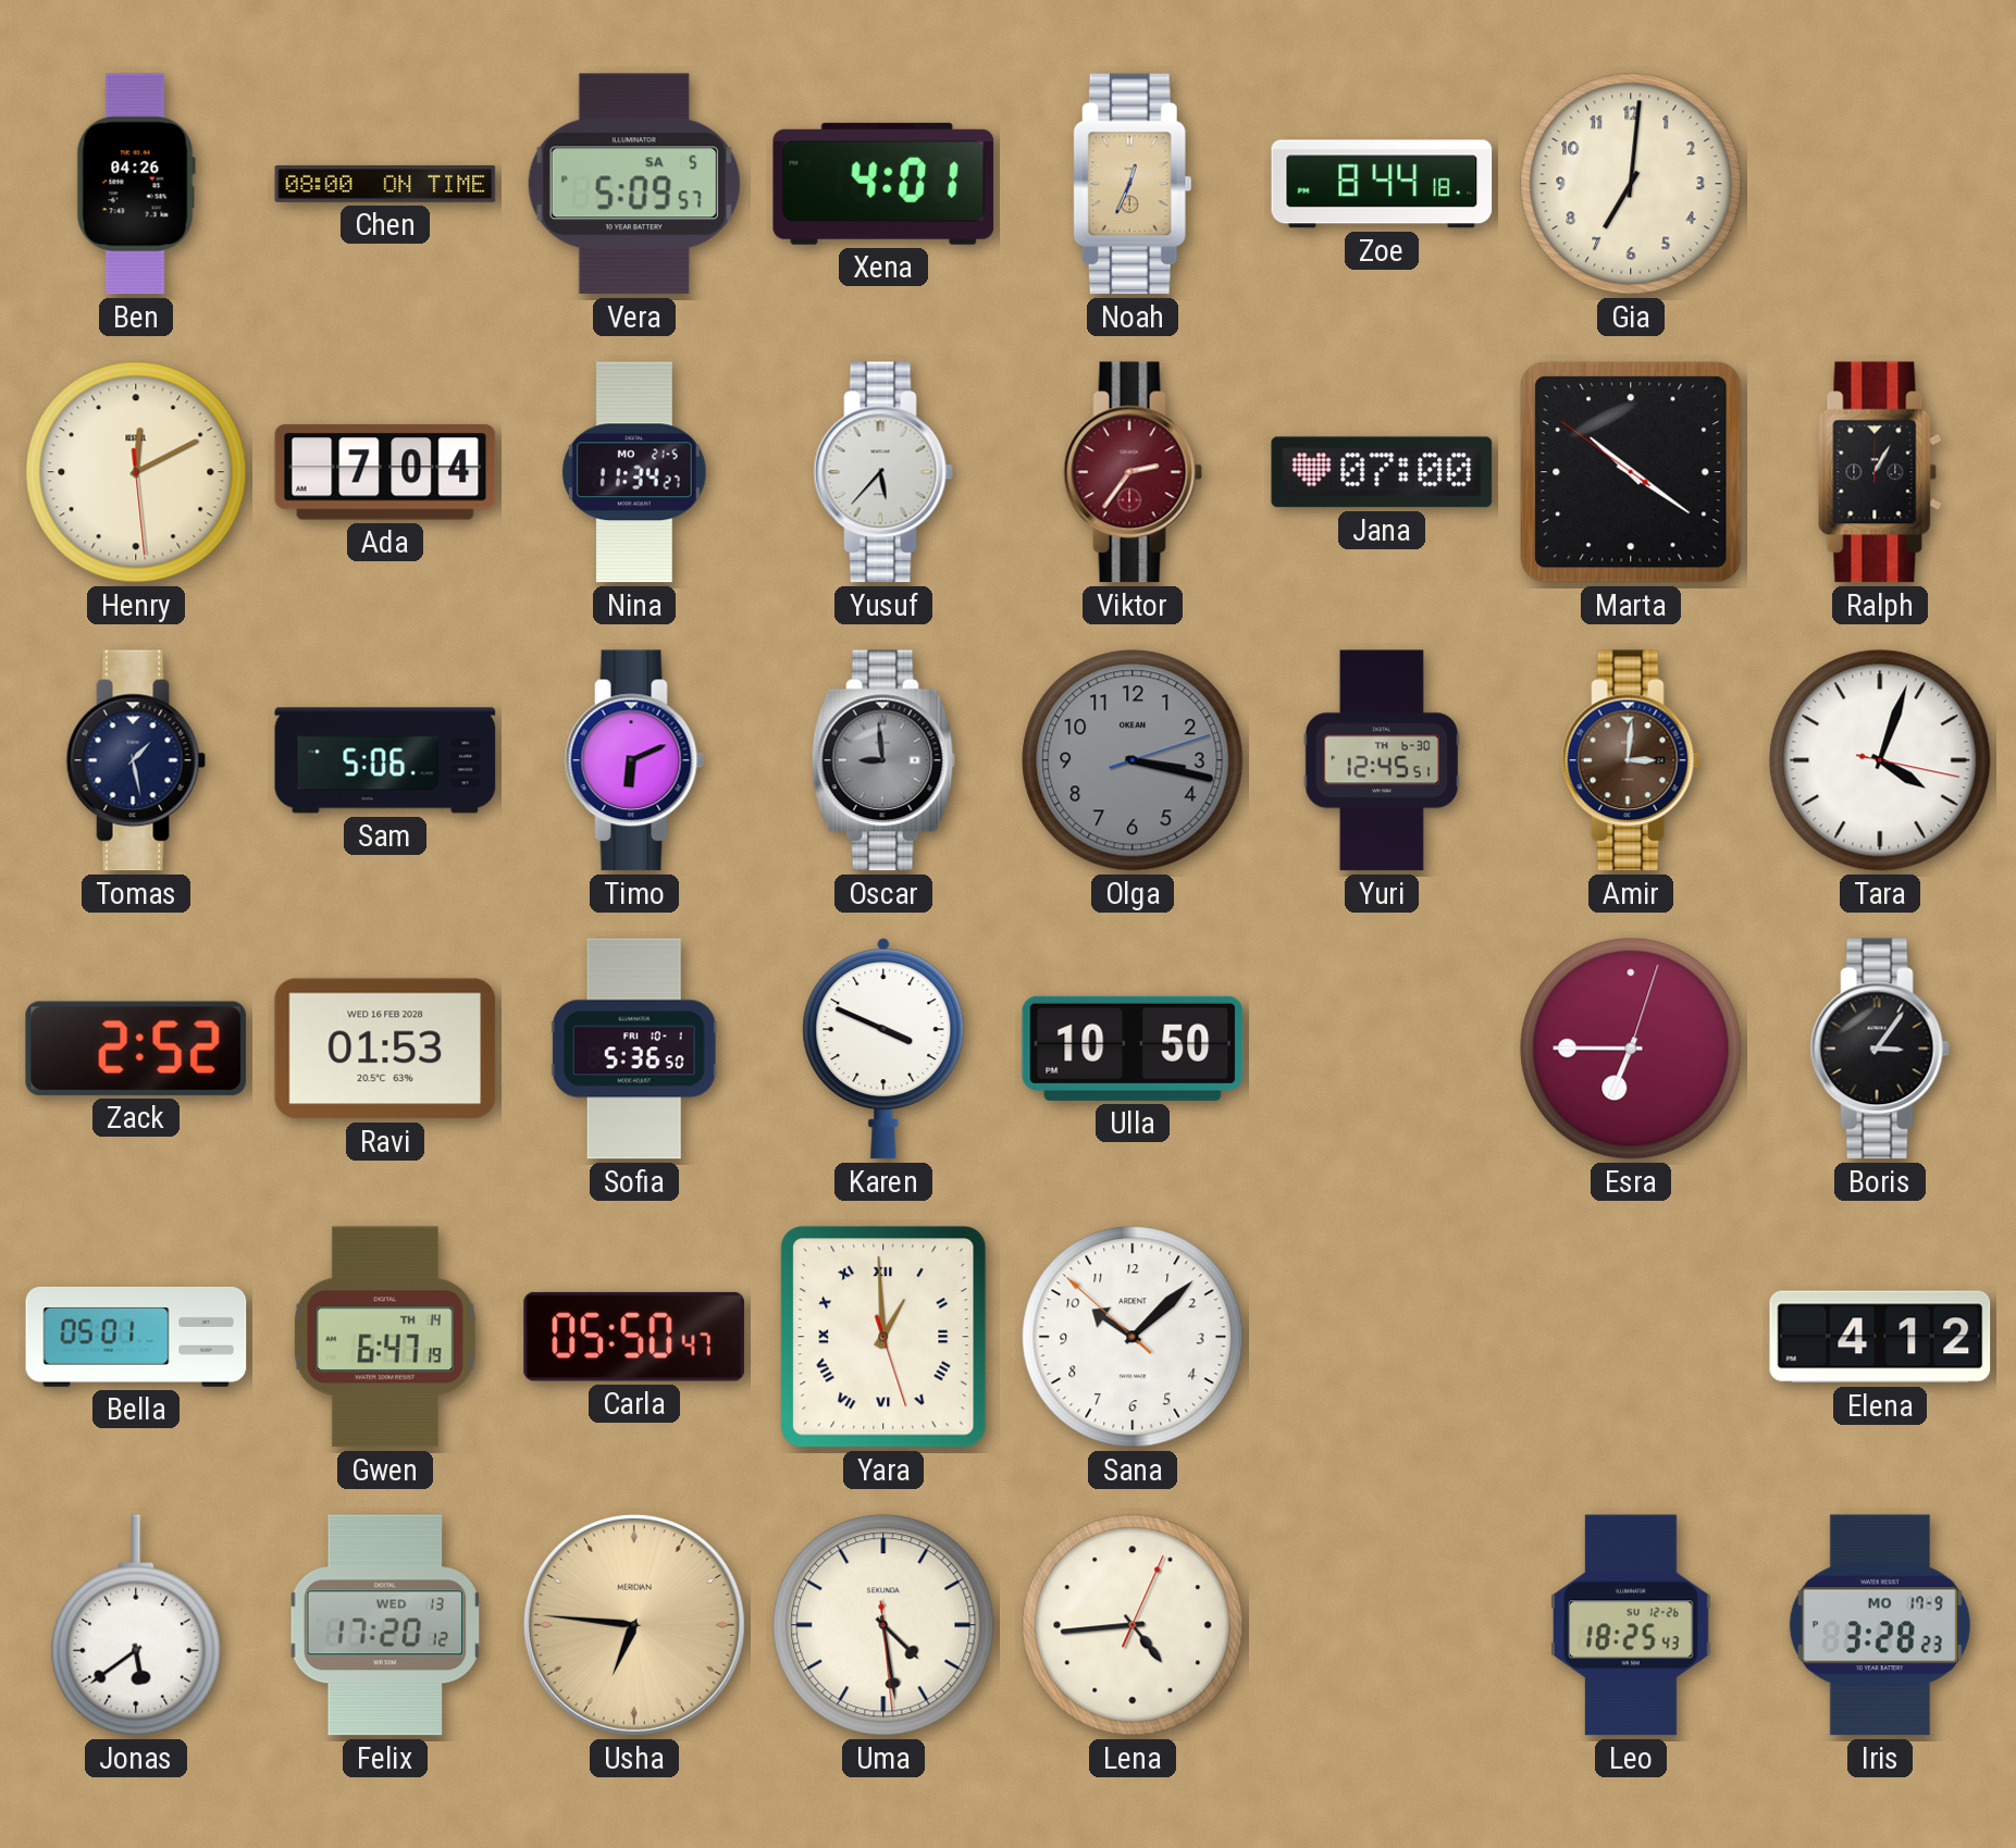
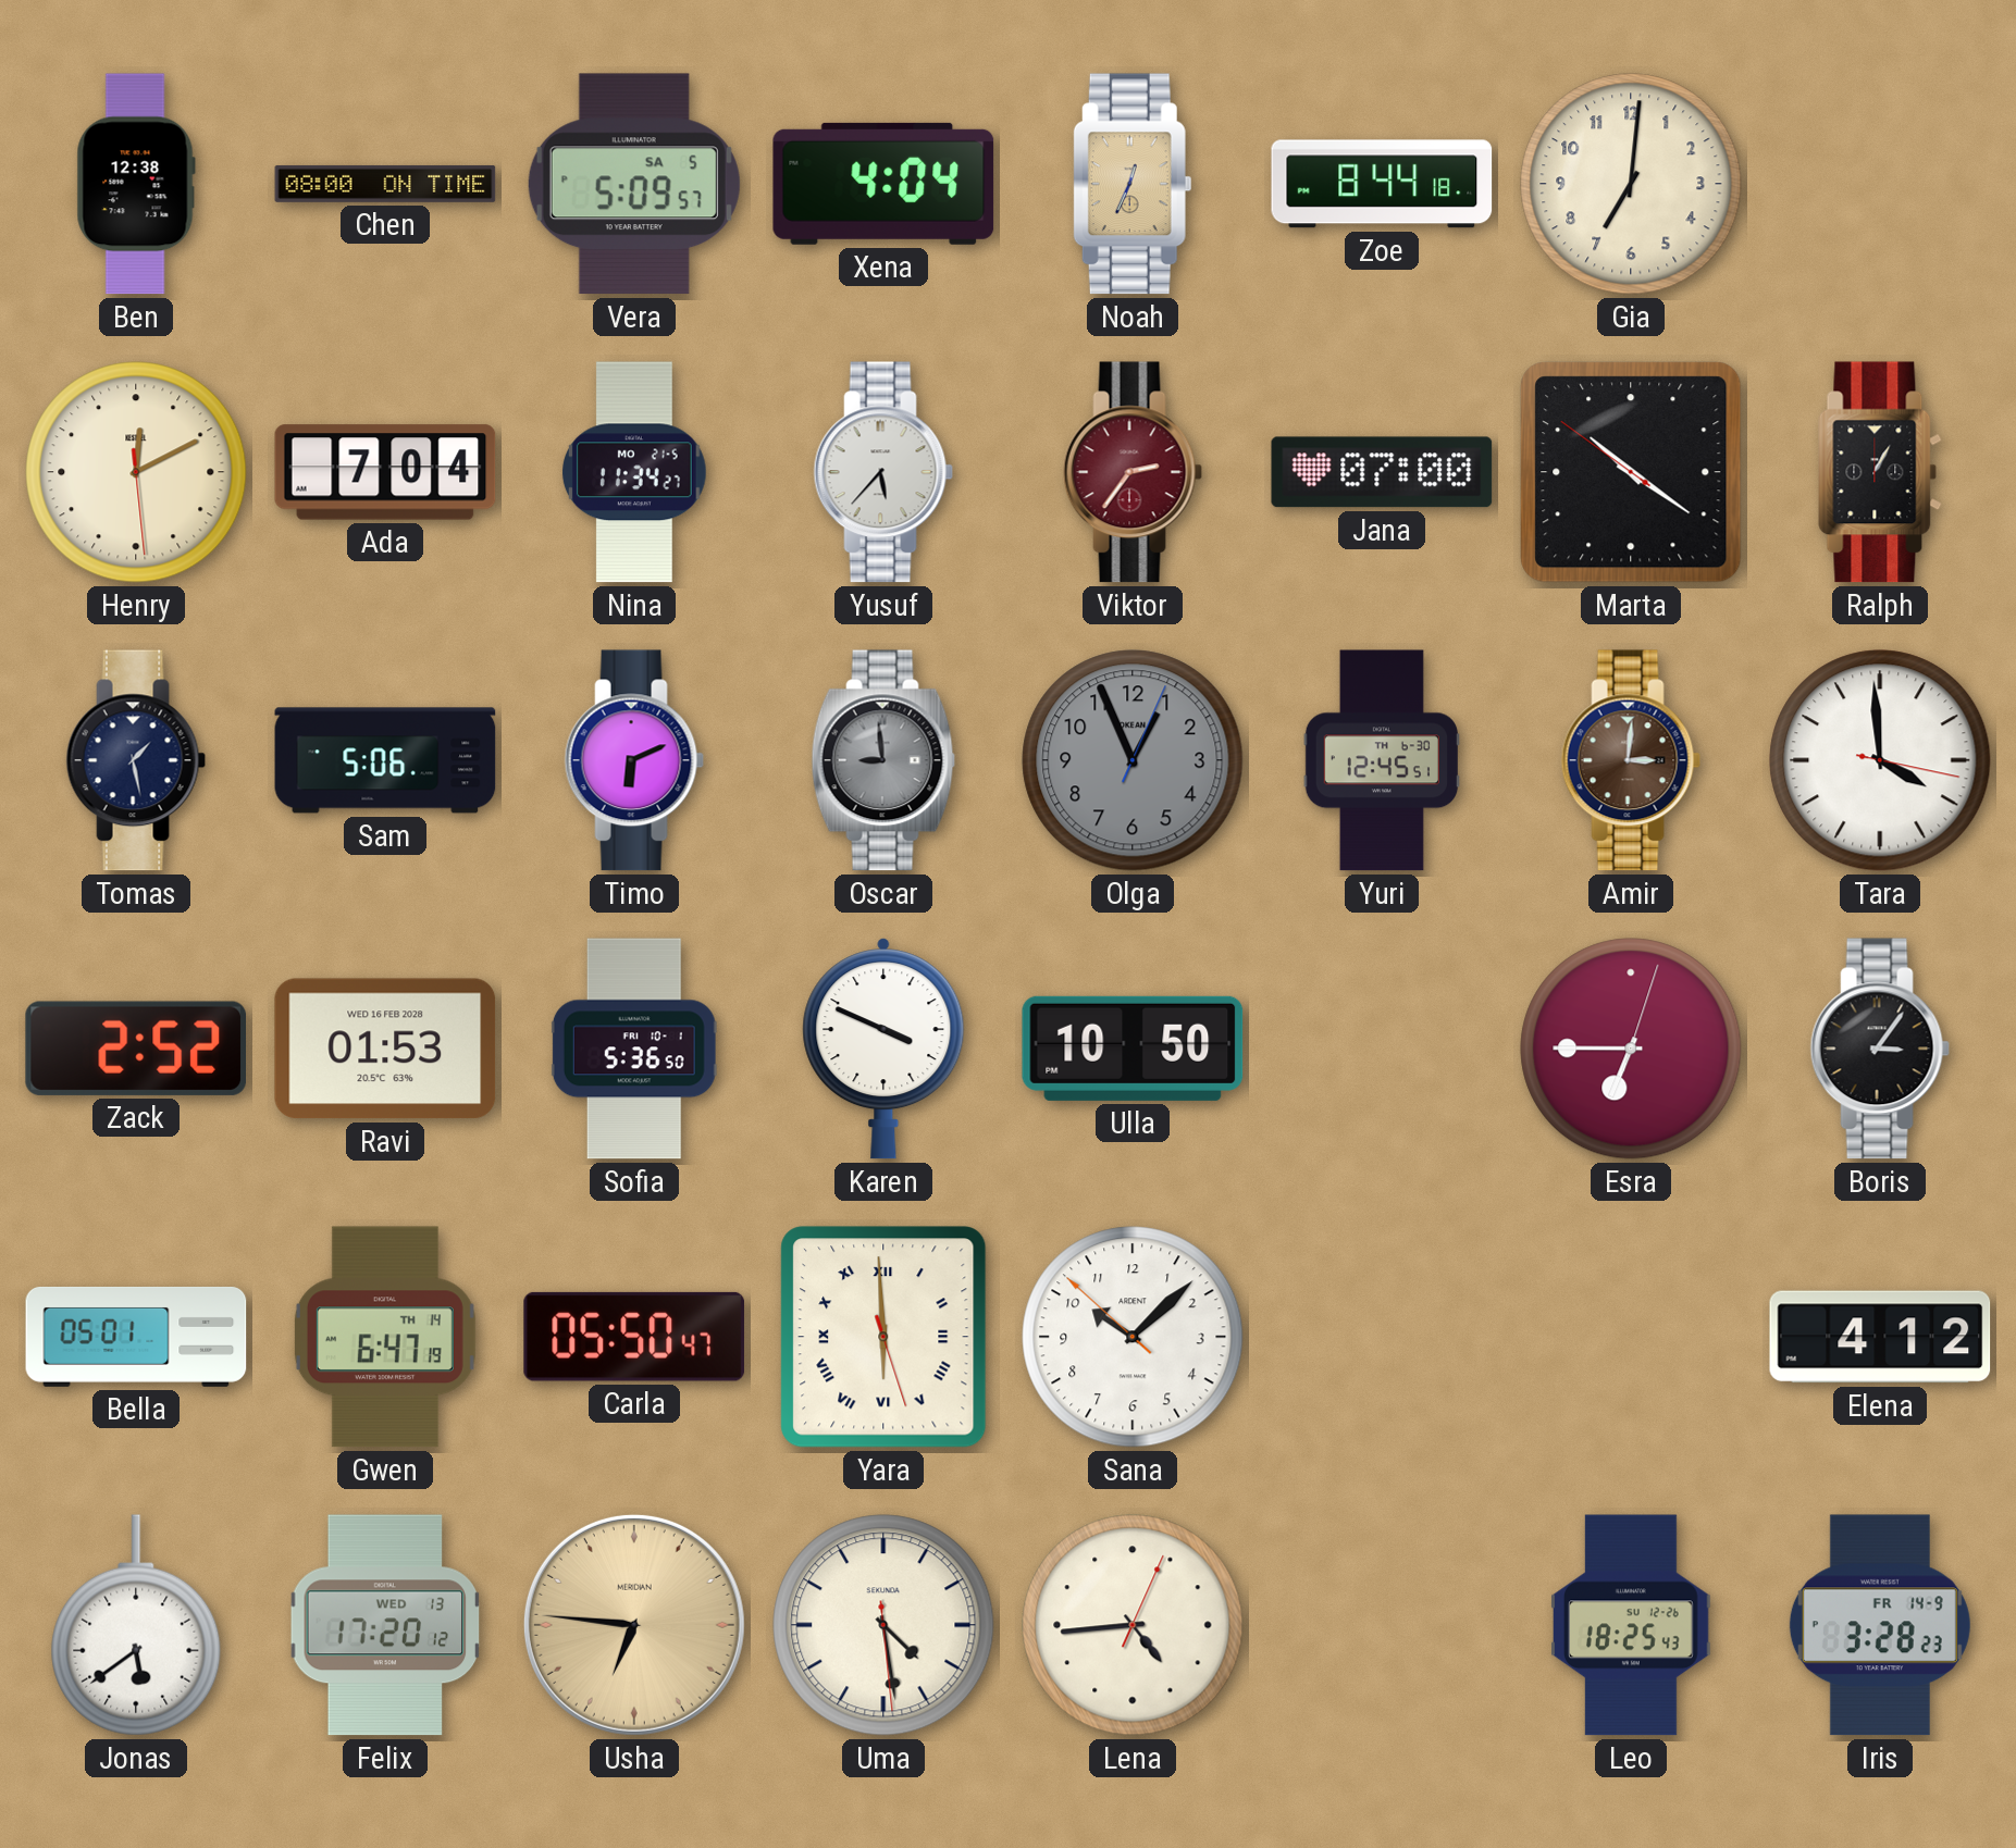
Ben: 04:26 -> 12:38 (136, 184)
Xena: 4:01 -> 4:04 (883, 184)
Olga: 3:17 -> 12:56 (1133, 760)
Tara: 4:03 -> 3:59 (1880, 760)
Yara: 12:59 -> 5:59 (883, 1337)
Iris date: MO 17-9 -> FR 14-9 (1880, 1625)
